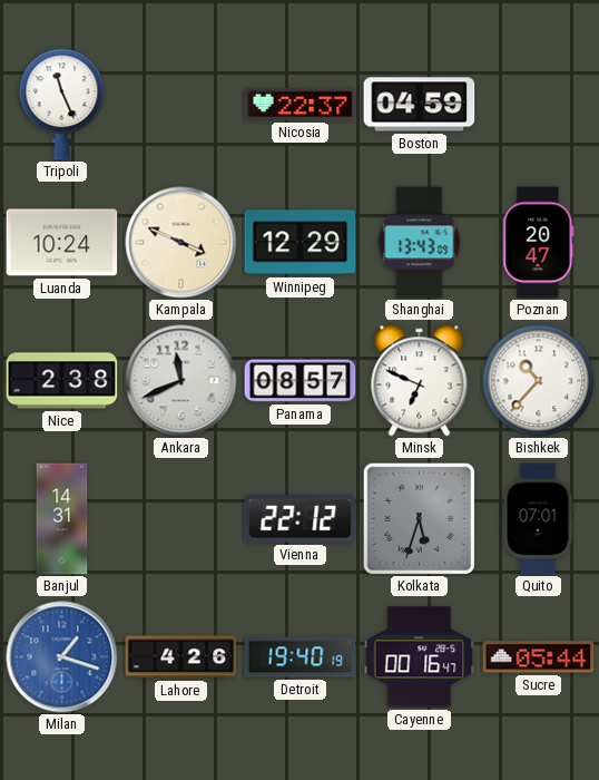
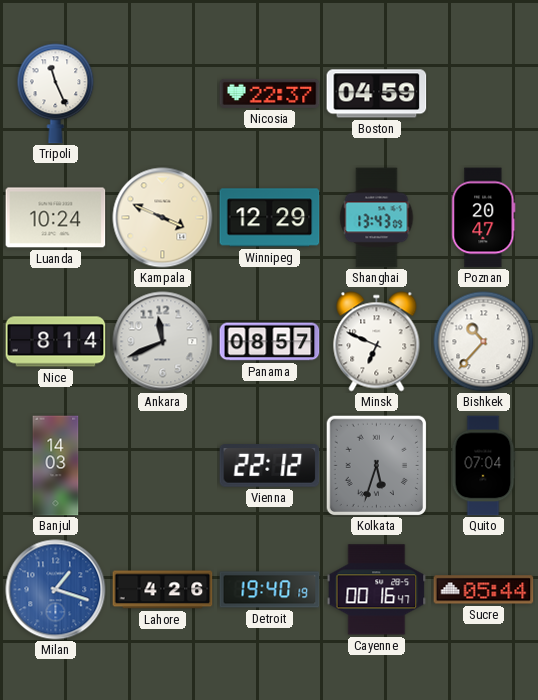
Nice: 2:38 -> 8:14 (56, 342)
Banjul: 14:31 -> 14:03 (56, 466)
Quito: 07:01 -> 07:04 (483, 466)
